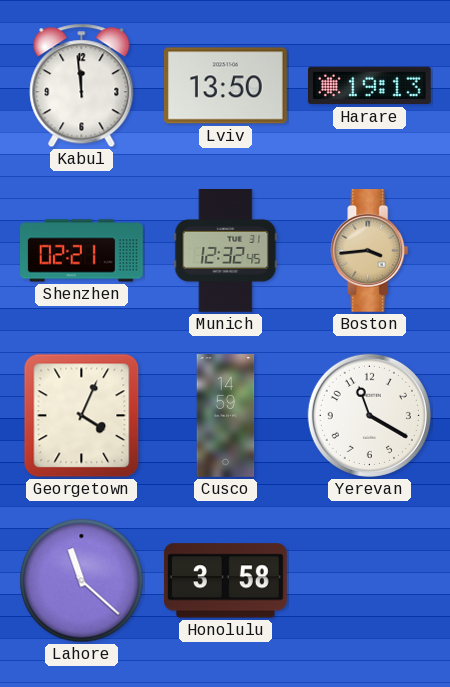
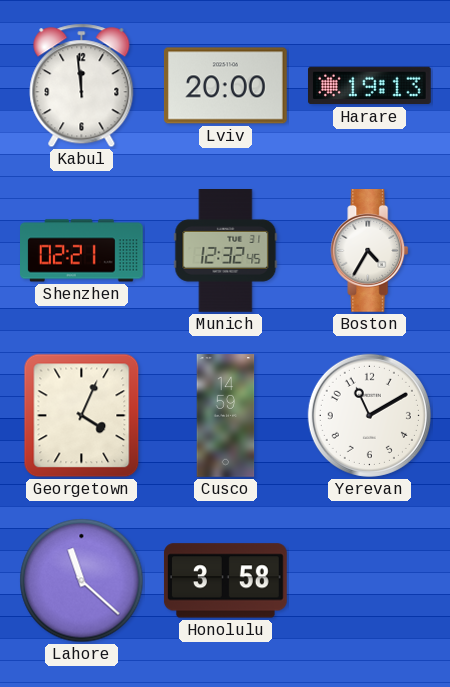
Lviv: 13:50 -> 20:00 (225, 86)
Boston: 3:44 -> 4:35 (370, 251)
Boston dial: champagne -> white (370, 251)
Yerevan: 11:20 -> 11:10 (369, 415)
